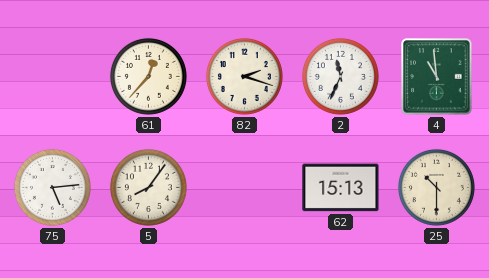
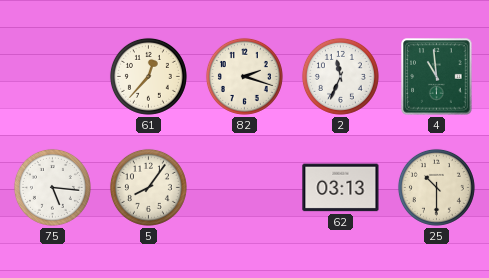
75: 5:14 -> 5:16 (52, 187)
62: 15:13 -> 03:13 (341, 188)
